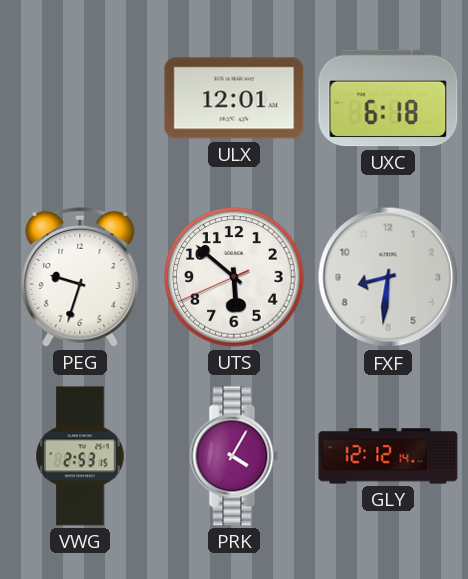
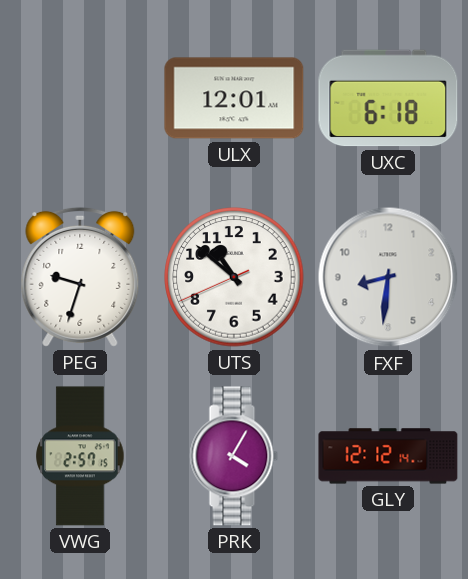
UTS: 5:51 -> 10:51 (234, 277)
VWG: 2:53 -> 2:57 (80, 456)
